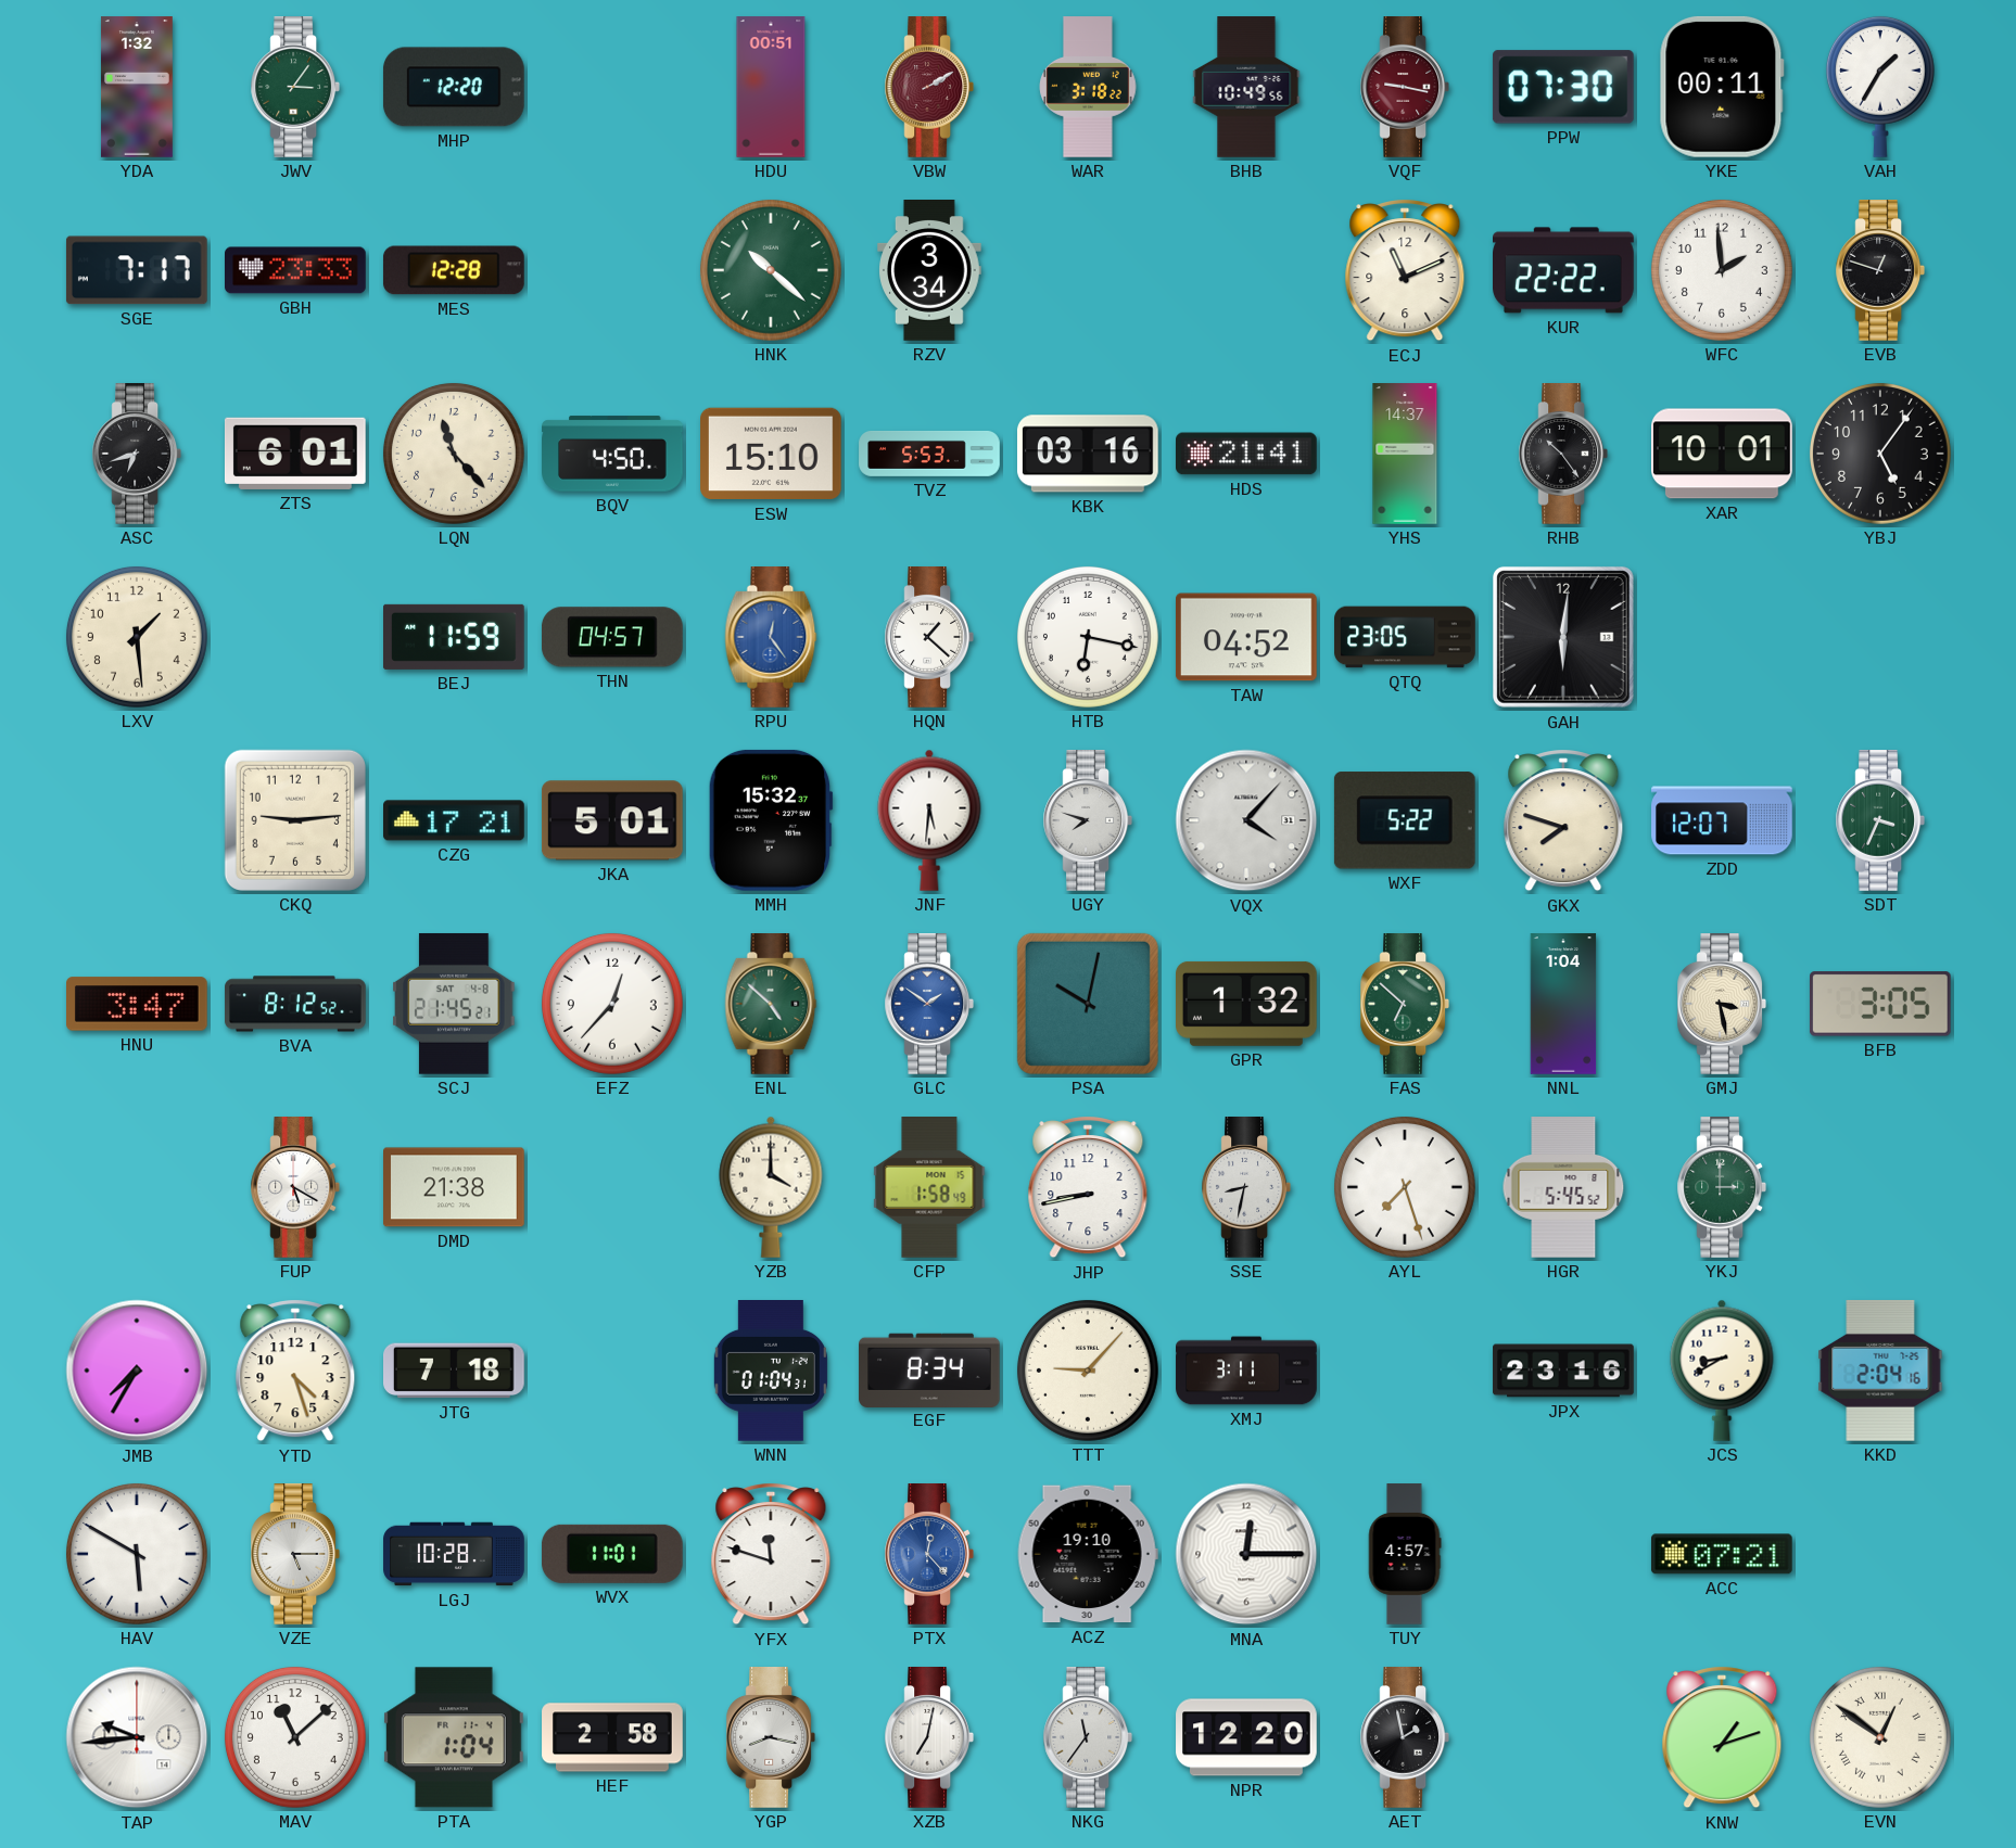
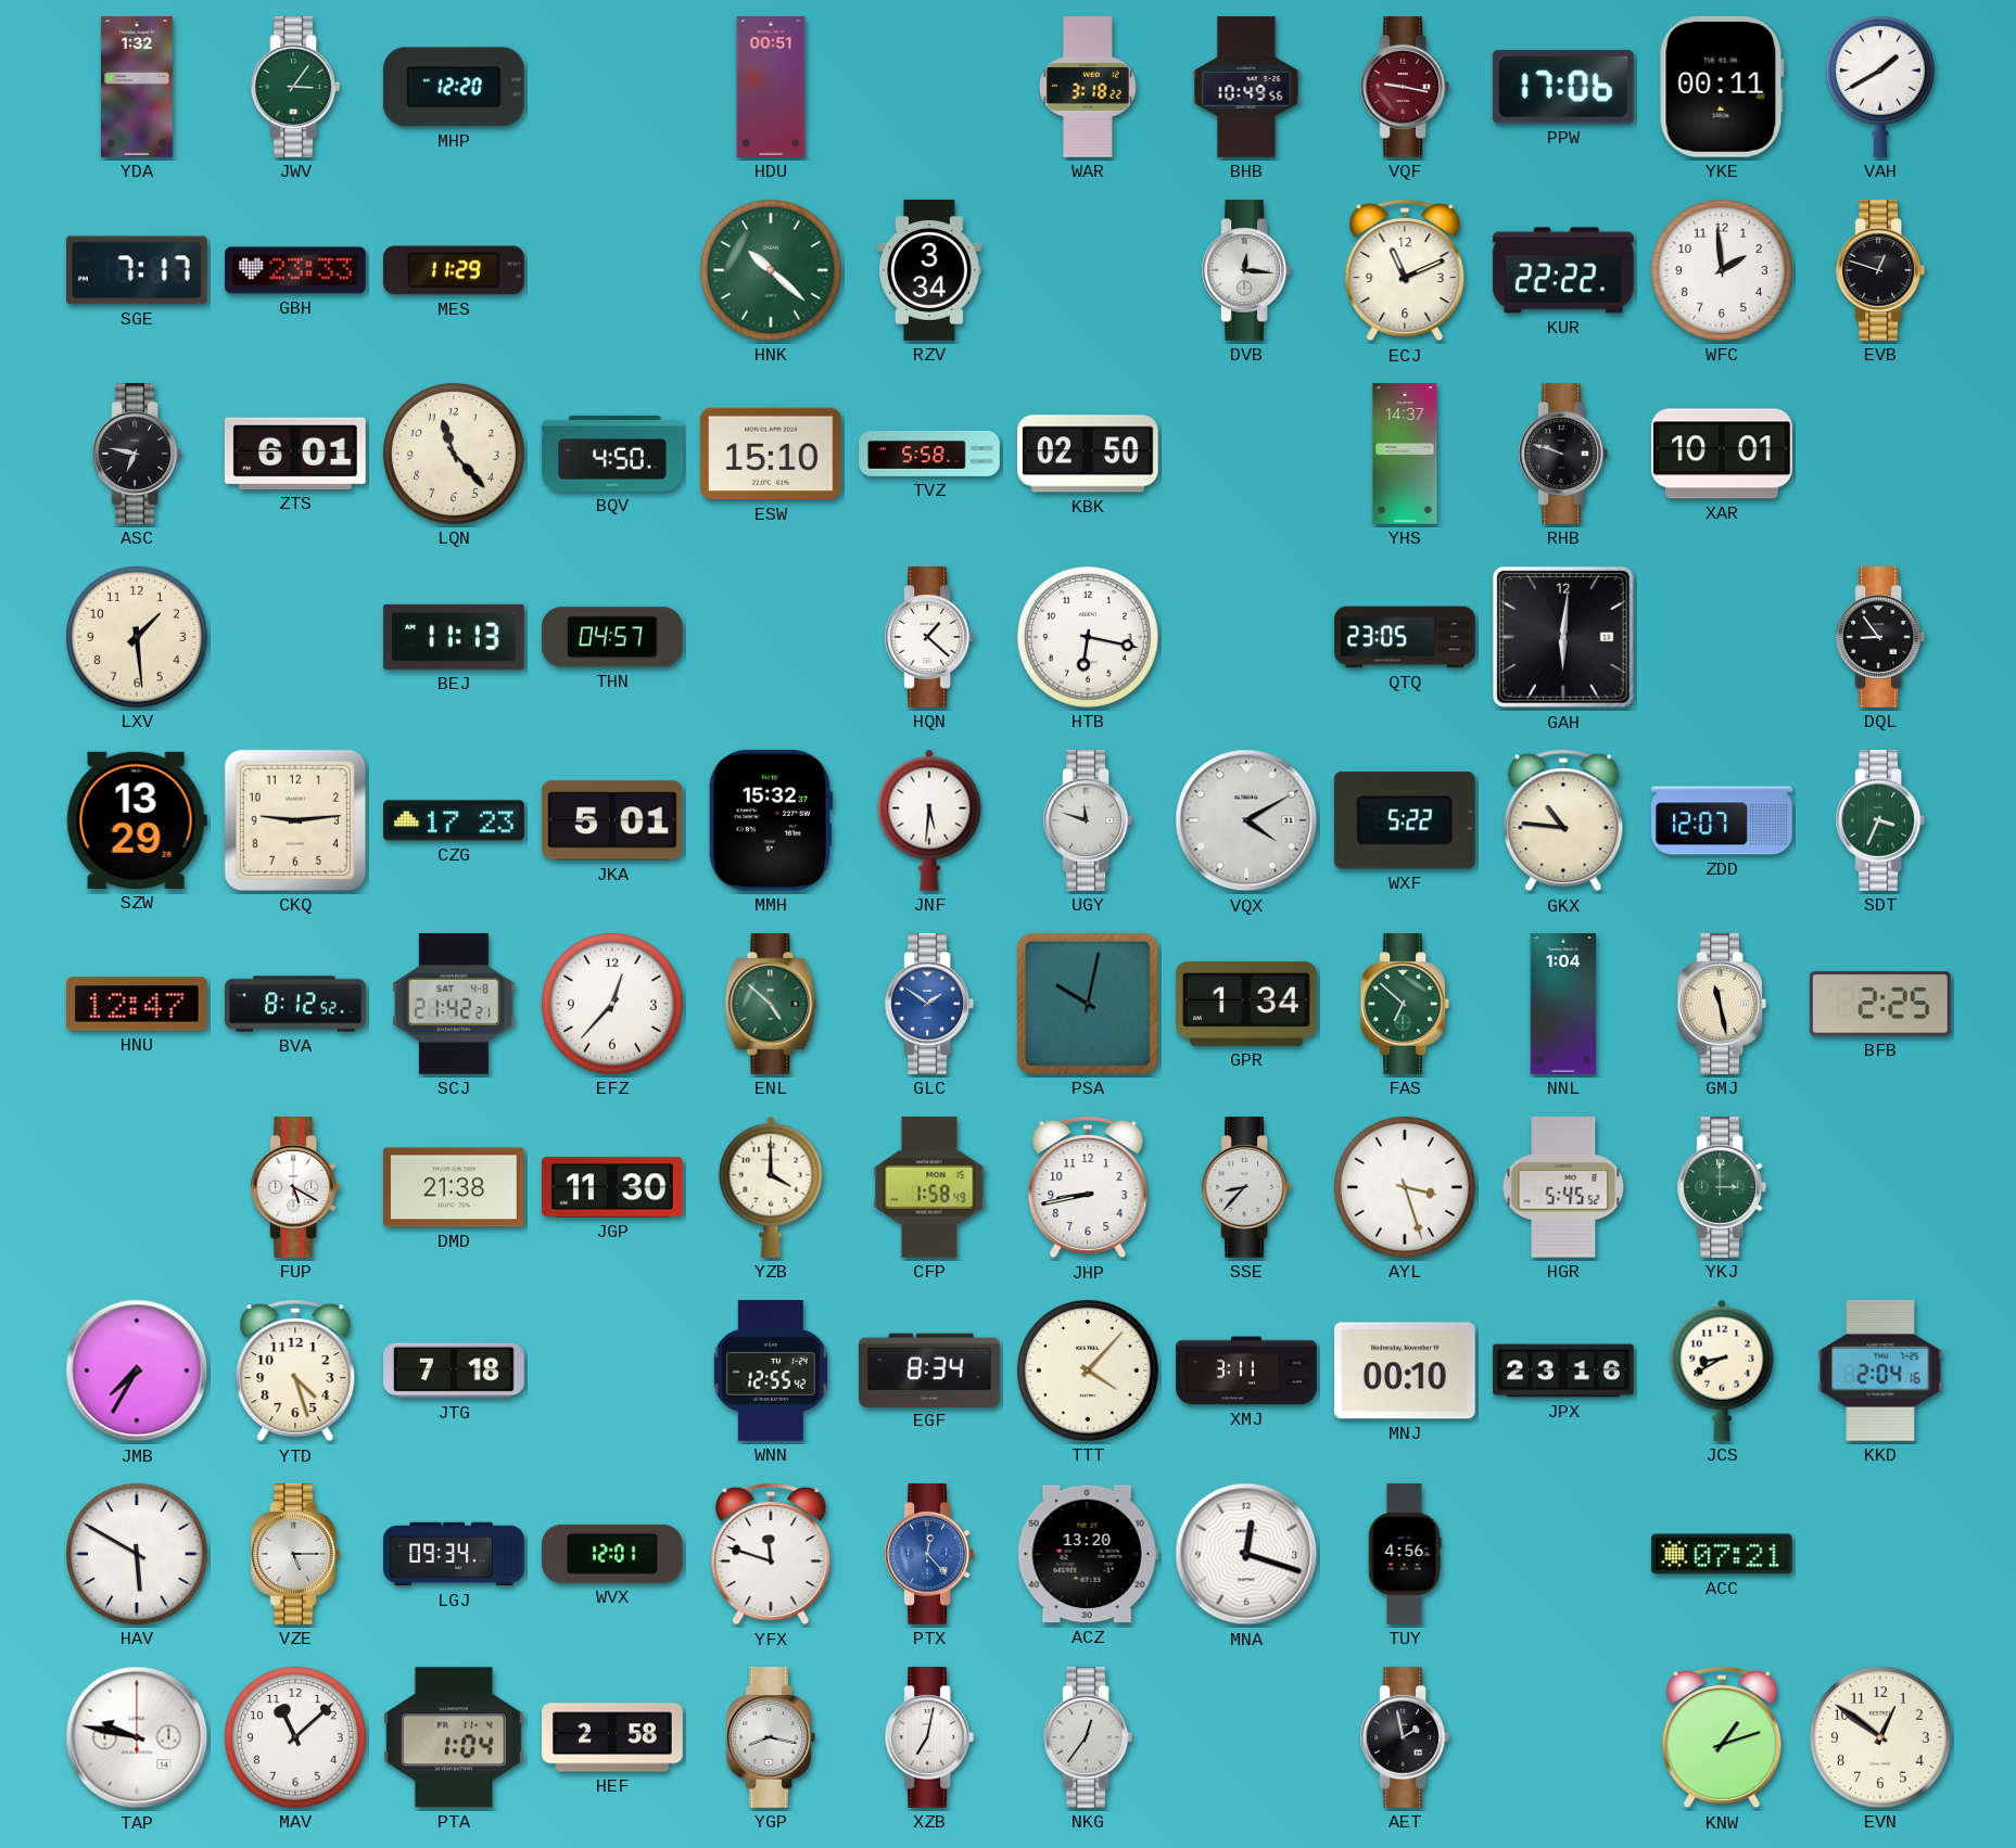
VBW: 2:10 -> none (928, 88)
PPW: 07:30 -> 17:06 (1563, 87)
VAH: 1:35 -> 1:40 (1880, 87)
MES: 12:28 -> 11:29 (454, 270)
DVB: none -> 12:16 (1245, 271)
ASC: 6:42 -> 6:47 (136, 455)
TVZ: 5:53 -> 5:58 (929, 454)
KBK: 03:16 -> 02:50 (1088, 454)
HDS: 21:41 -> none (1247, 454)
RHB: 10:24 -> 9:48 (1562, 455)
YBJ: 5:06 -> none (1880, 454)
BEJ: 11:59 -> 11:13 (455, 637)
RPU: 12:24 -> none (771, 638)
TAW: 04:52 -> none (1247, 637)
DQL: none -> 8:54 (1879, 638)
SZW: none -> 13:29 (137, 820)
CZG: 17:21 -> 17:23 (455, 820)
UGY: 7:48 -> 11:48 (1087, 821)
VQX: 4:07 -> 4:10 (1246, 820)
GKX: 7:48 -> 10:46 (1563, 820)
HNU: 3:47 -> 12:47 (138, 1004)
SCJ: 21:45 -> 21:42 (454, 1004)
GPR: 1:32 -> 1:34 (1247, 1004)
GMJ: 3:28 -> 11:28 (1721, 1005)
BFB: 3:05 -> 2:25 (1880, 1004)
JGP: none -> 11:30 (613, 1187)
SSE: 8:32 -> 8:37 (1245, 1188)
AYL: 7:27 -> 3:27 (1405, 1187)
WNN: 01:04 -> 12:55 (771, 1372)
TTT: 9:07 -> 4:07 (1088, 1371)
MNJ: none -> 00:10 (1406, 1371)
LGJ: 10:28 -> 09:34 (454, 1554)
WVX: 11:01 -> 12:01 (612, 1554)
ACZ: 19:10 -> 13:20 (1088, 1554)
MNA: 12:15 -> 12:18 (1246, 1554)
TUY: 4:57 -> 4:56 (1405, 1554)
TAP: 9:44 -> 9:47 (137, 1737)
NKG: 11:36 -> 12:36 (1087, 1738)
NPR: 12:20 -> none (1246, 1737)
EVN numerals: Roman -> Arabic (1880, 1737)
